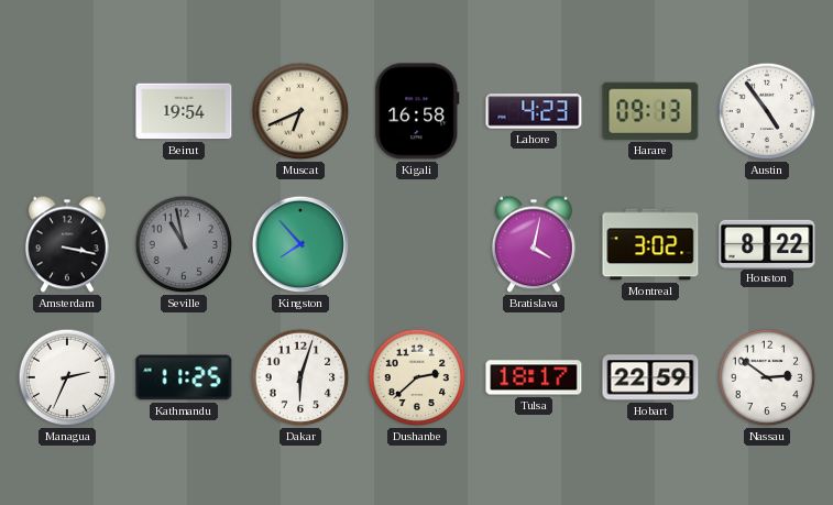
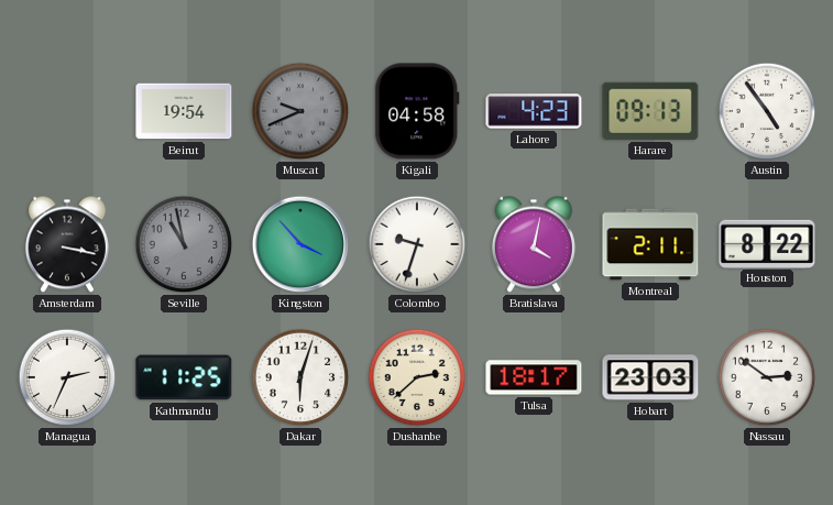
Muscat: 6:41 -> 9:41 (300, 111)
Muscat dial: cream -> grey (300, 111)
Kigali: 16:58 -> 04:58 (417, 111)
Kingston: 7:53 -> 3:53 (300, 244)
Colombo: none -> 9:33 (417, 244)
Montreal: 3:02 -> 2:11 (650, 244)
Hobart: 22:59 -> 23:03 (650, 377)
